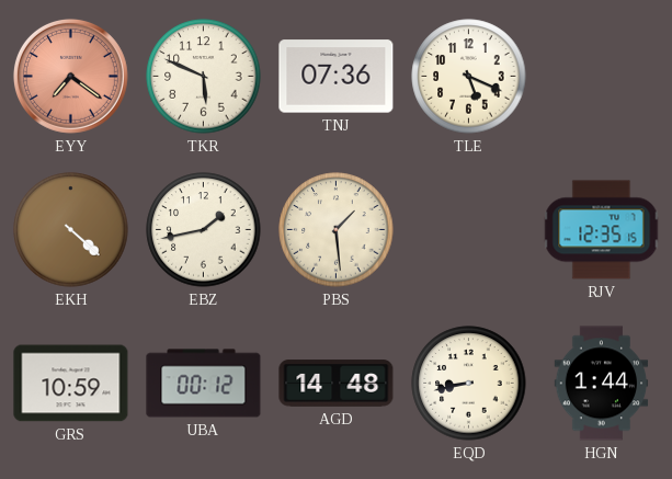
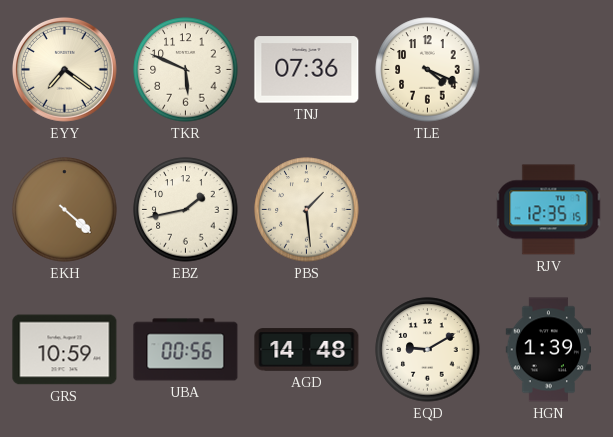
EYY dial: salmon -> cream (64, 69)
TLE: 5:19 -> 4:19 (428, 70)
UBA: 00:12 -> 00:56 (186, 350)
EQD: 8:43 -> 9:10 (428, 350)
HGN: 1:44 -> 1:39 (549, 350)
